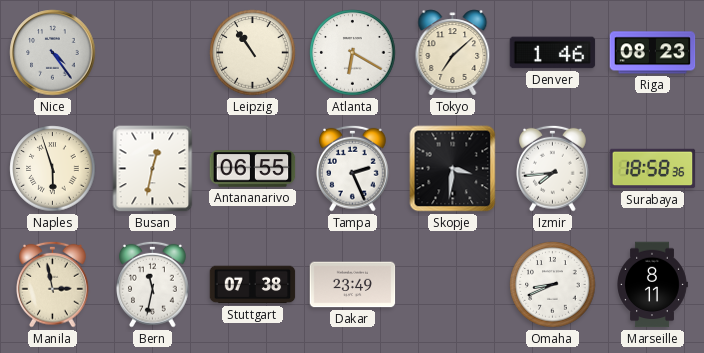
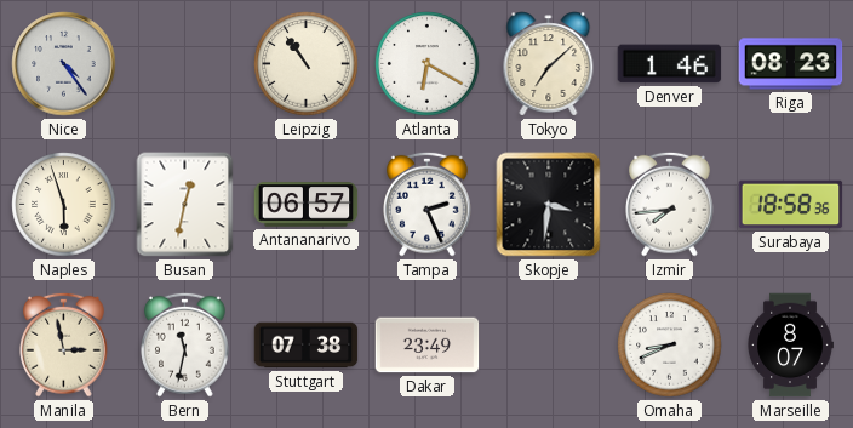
Antananarivo: 06:55 -> 06:57 (307, 205)
Marseille: 8:11 -> 8:07 (790, 346)
